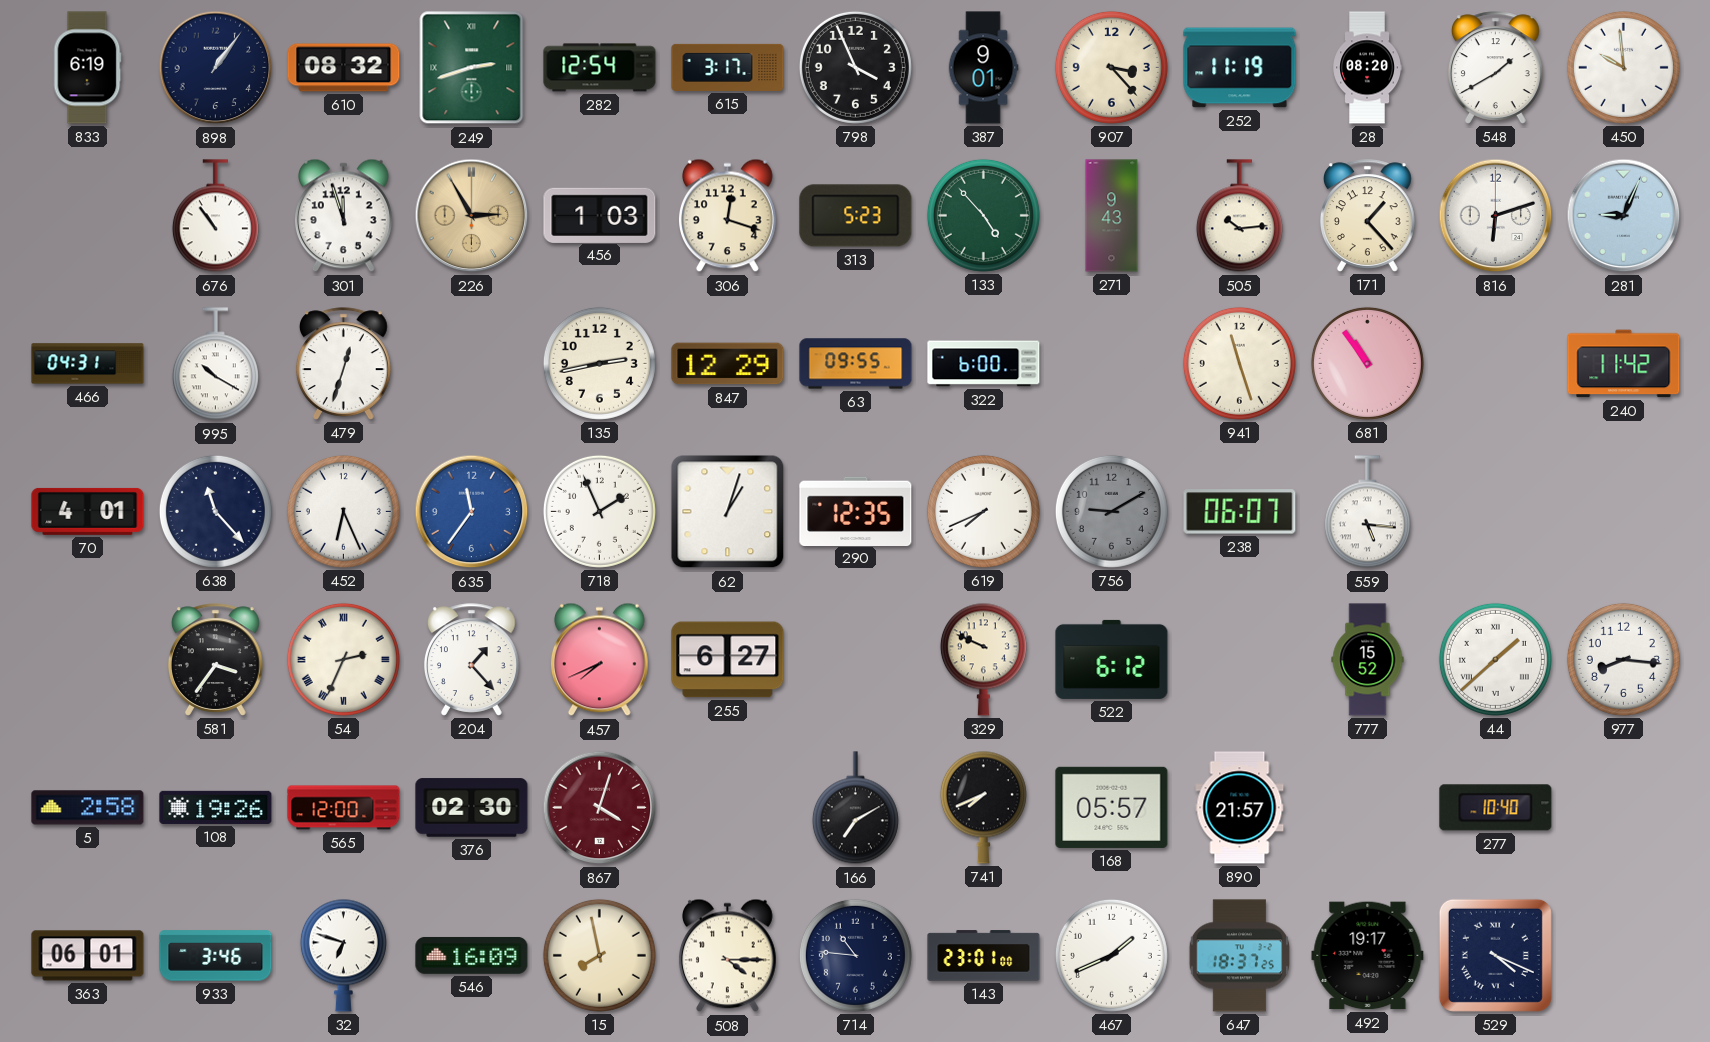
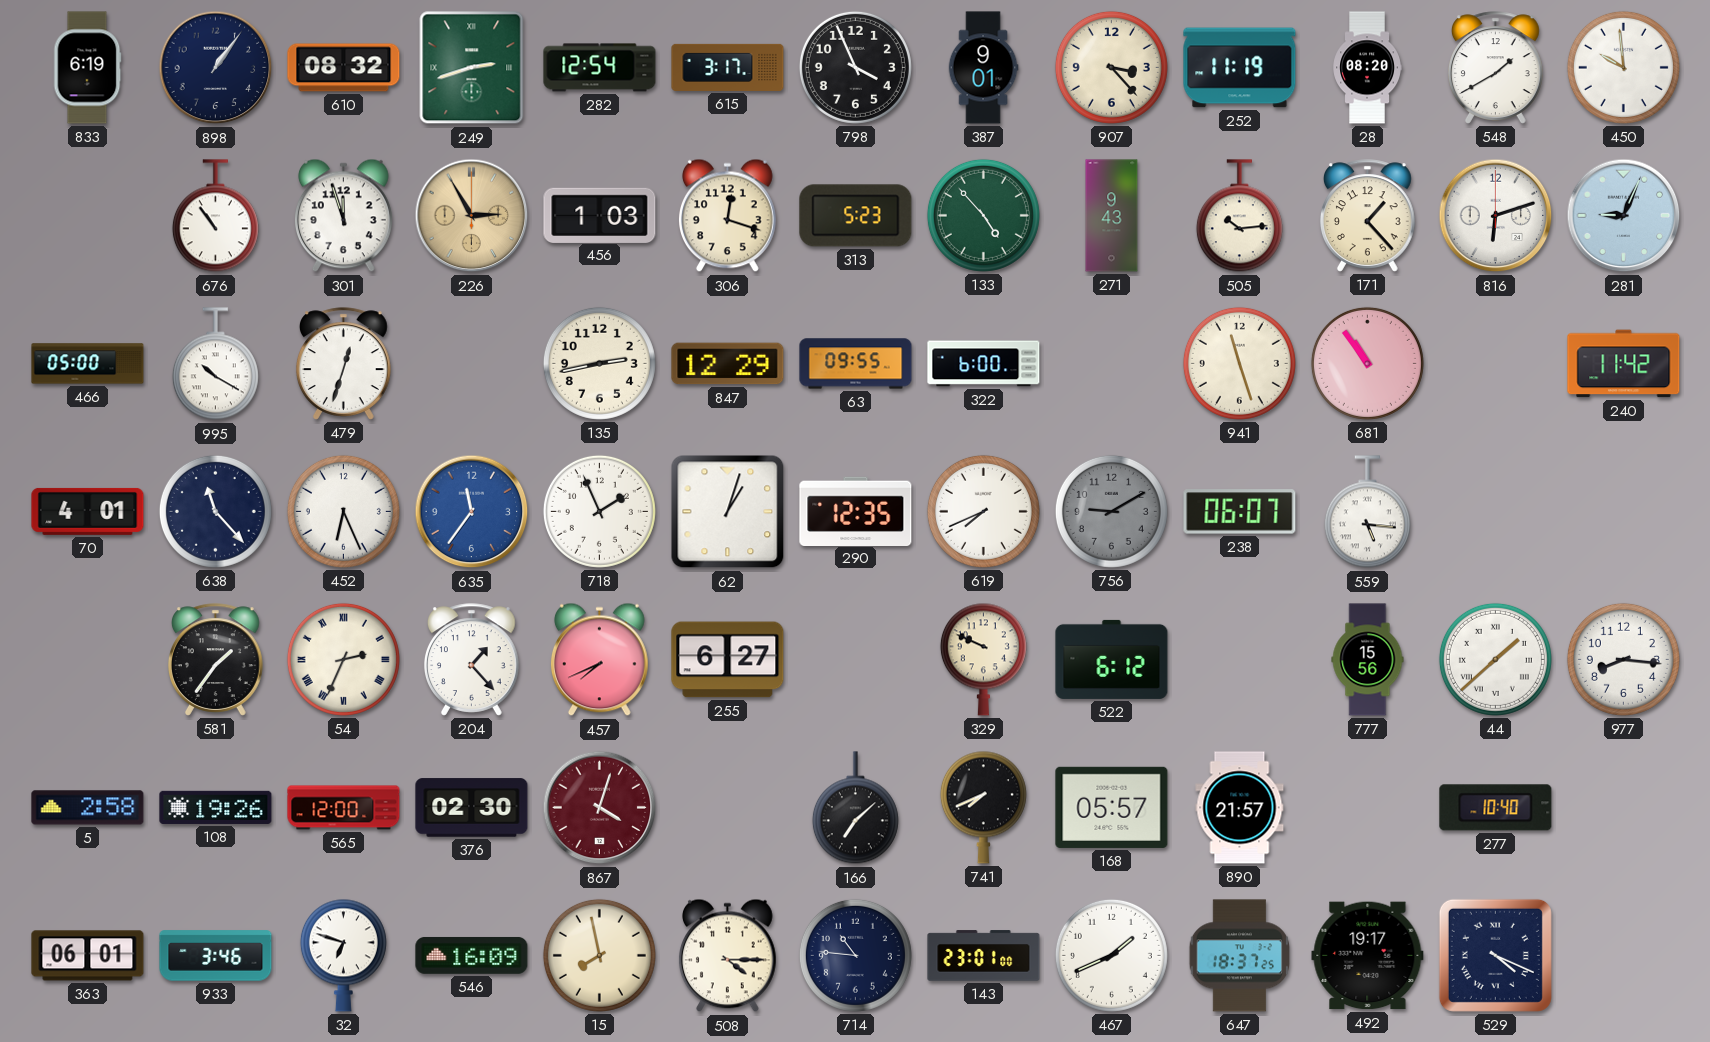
466: 04:31 -> 05:00 (88, 364)
581: 3:36 -> 1:36 (215, 660)
777: 15:52 -> 15:56 (1368, 660)
166: 7:10 -> 7:08 (855, 808)
